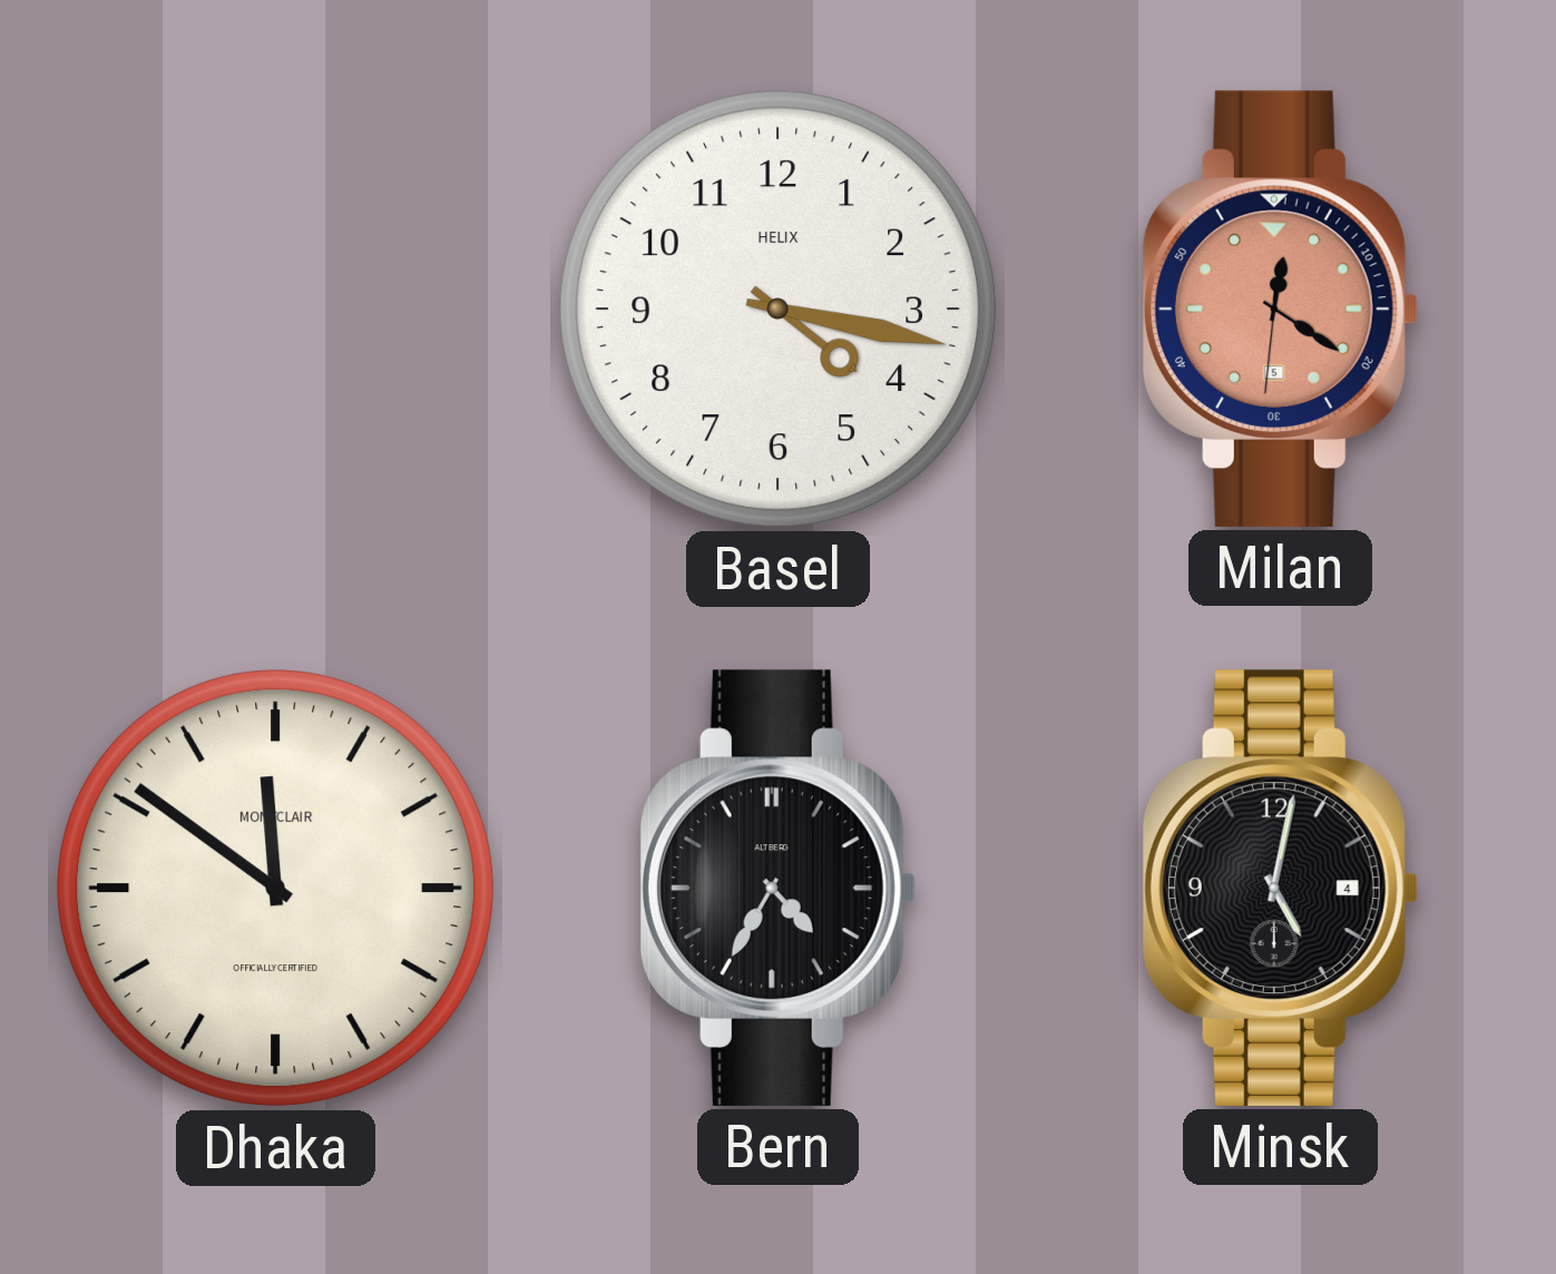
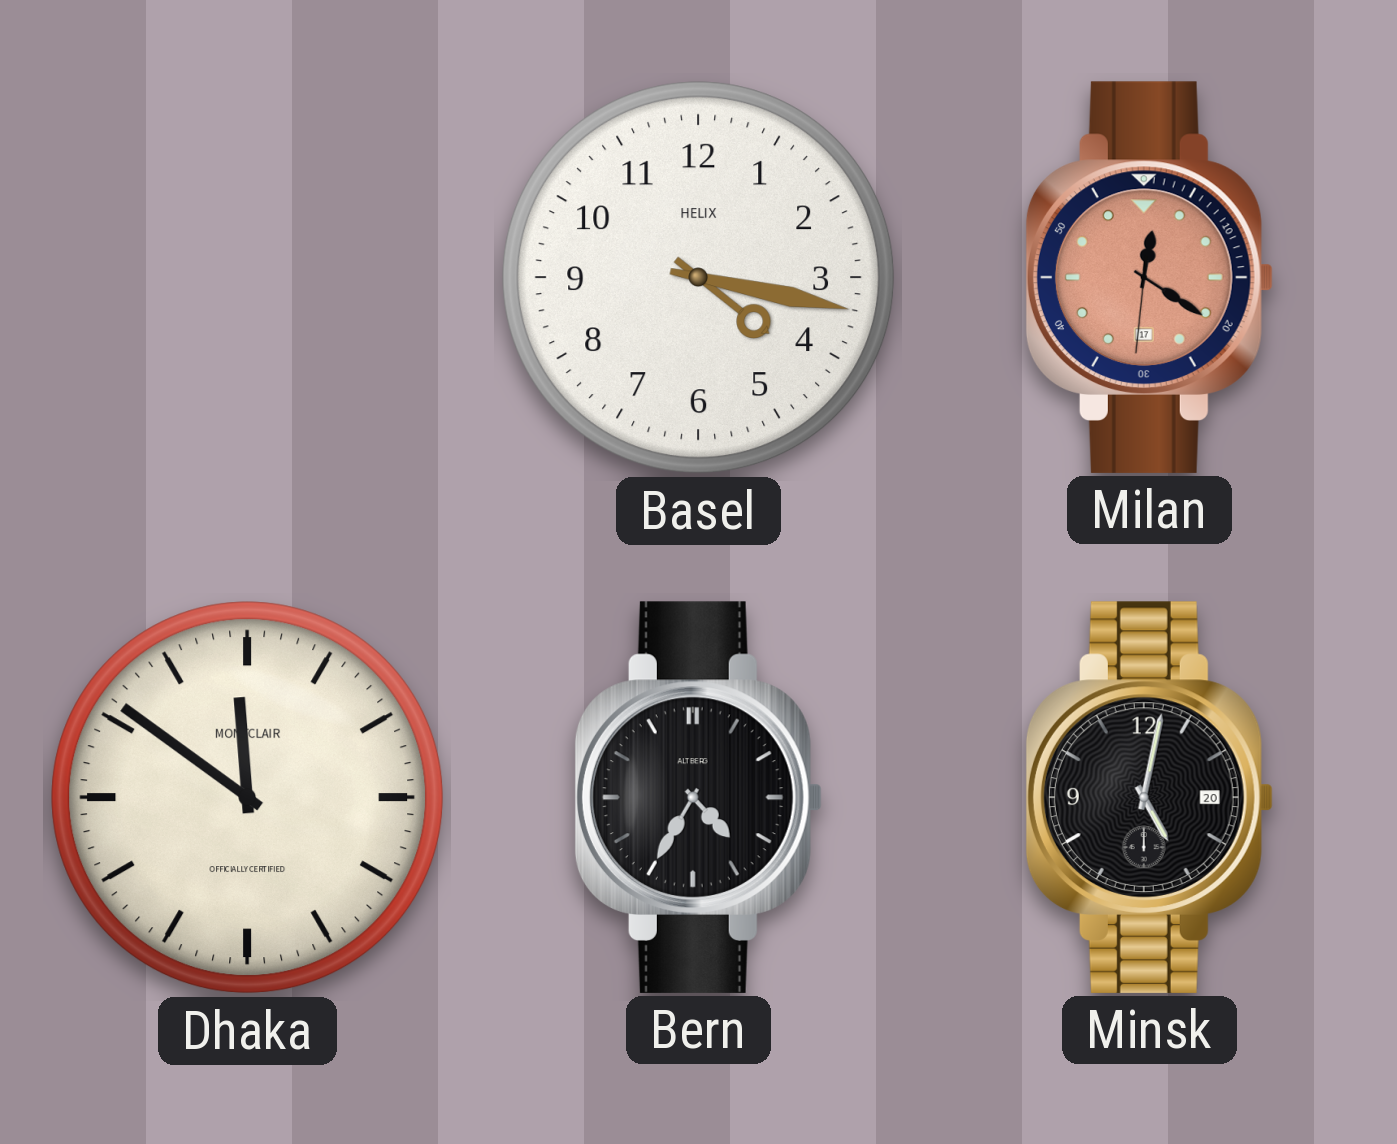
Milan date: 5 -> 17 (1149, 277)
Minsk date: 4 -> 20 (1149, 797)
